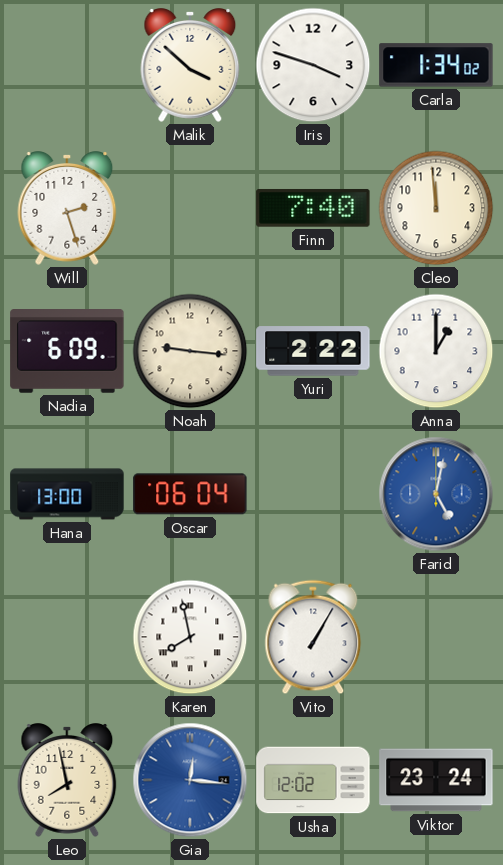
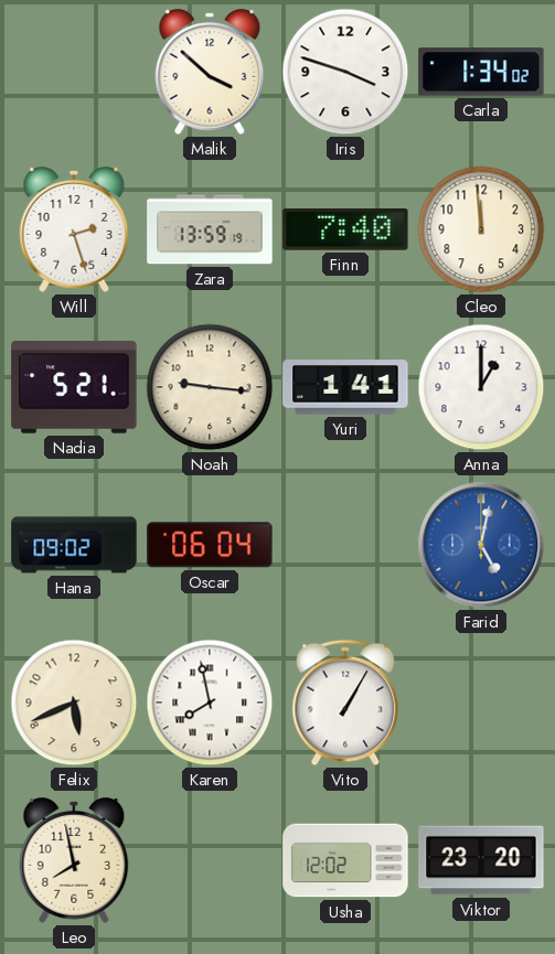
Zara: none -> 13:59 (210, 229)
Nadia: 6:09 -> 5:21 (74, 388)
Yuri: 2:22 -> 1:41 (345, 387)
Hana: 13:00 -> 09:02 (74, 545)
Felix: none -> 5:41 (74, 703)
Gia: 12:16 -> none (190, 780)
Viktor: 23:24 -> 23:20 (481, 860)
